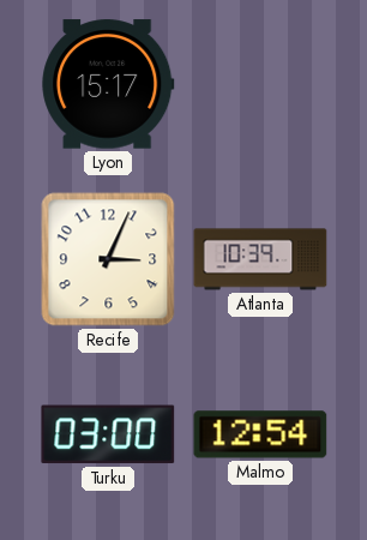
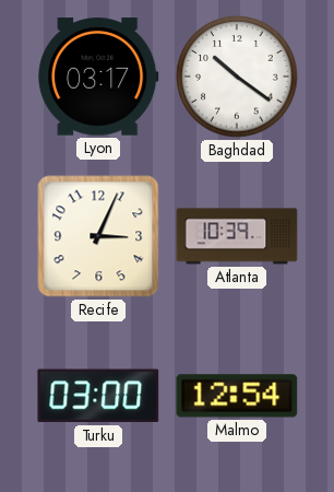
Lyon: 15:17 -> 03:17 (98, 77)
Baghdad: none -> 10:21 (237, 77)
